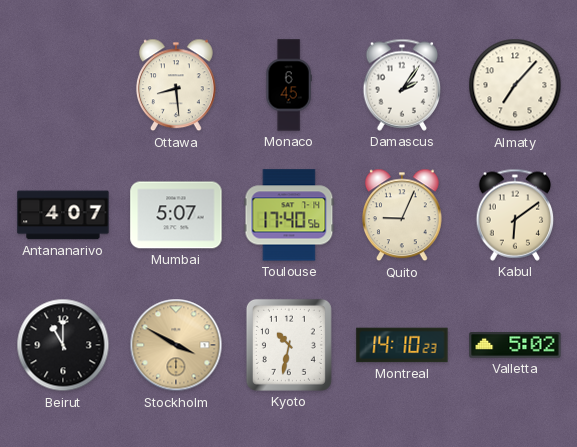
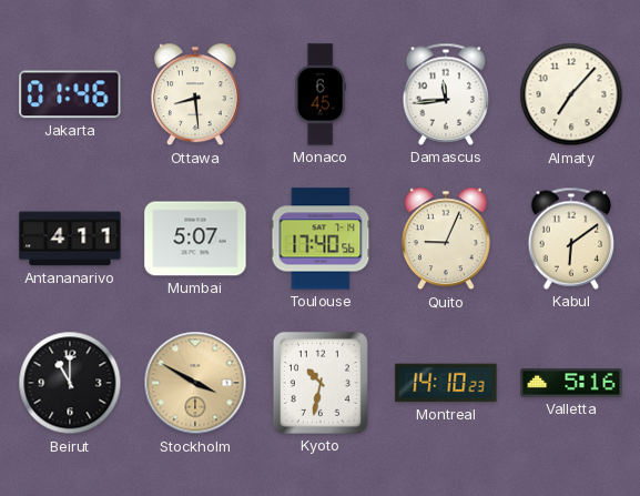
Jakarta: none -> 01:46 (70, 94)
Damascus: 2:06 -> 11:44 (446, 94)
Antananarivo: 4:07 -> 4:11 (70, 239)
Valletta: 5:02 -> 5:16 (571, 383)
